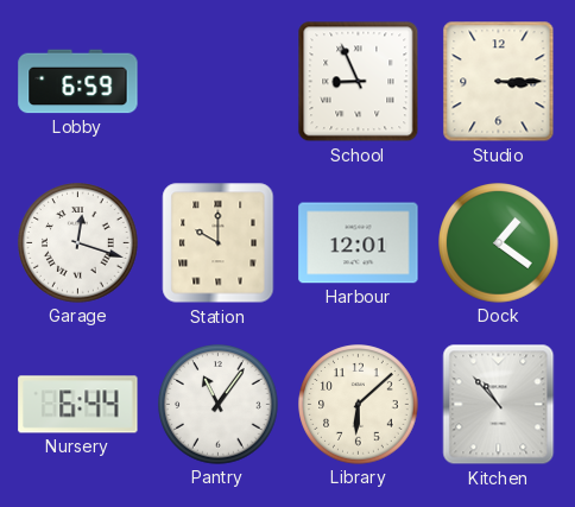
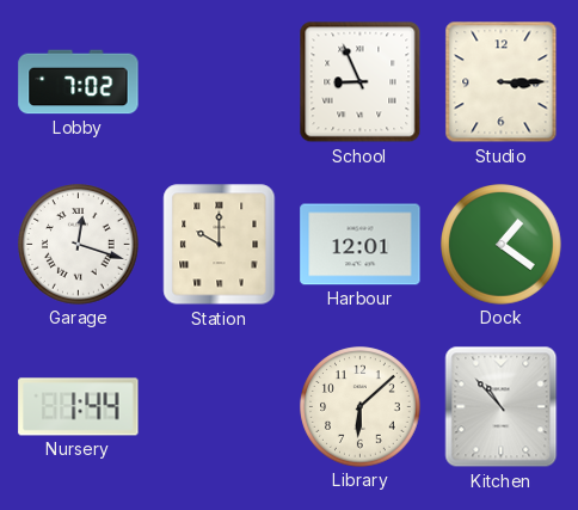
Lobby: 6:59 -> 7:02 (79, 82)
Nursery: 6:44 -> 1:44 (79, 407)
Pantry: 11:06 -> none (219, 405)
